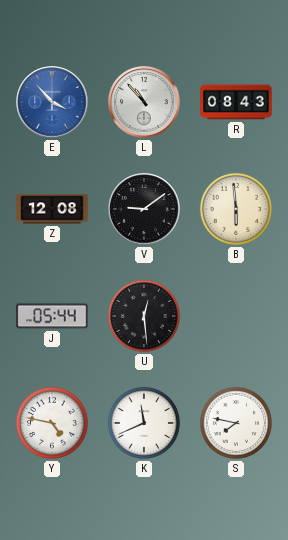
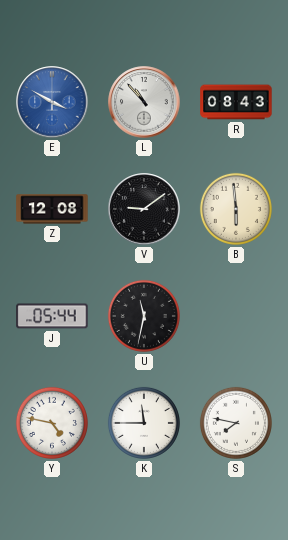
E: 3:53 -> 3:50 (52, 102)
U: 12:29 -> 11:32 (144, 316)
K: 11:41 -> 11:45 (144, 423)
